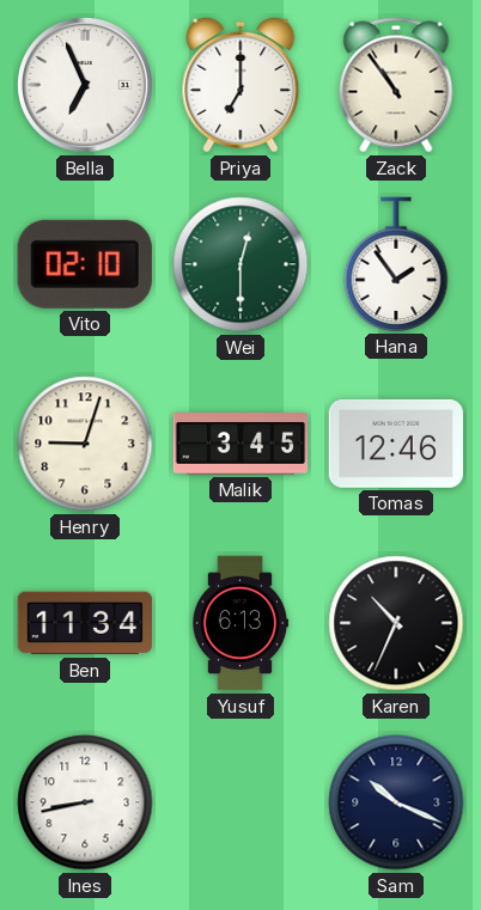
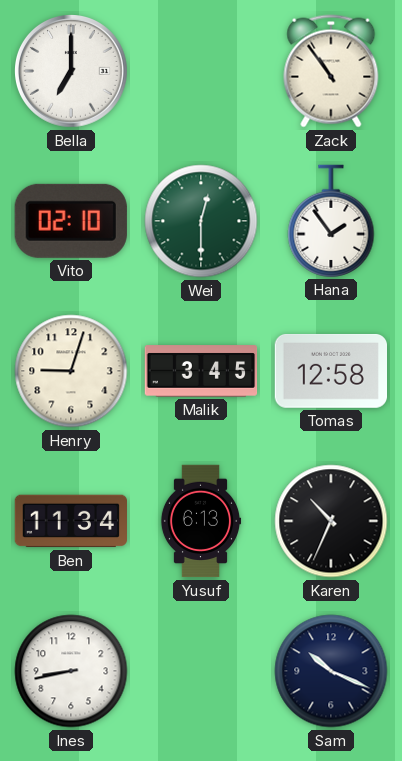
Bella: 6:56 -> 7:00 (72, 72)
Priya: 7:00 -> none (240, 85)
Tomas: 12:46 -> 12:58 (330, 371)
